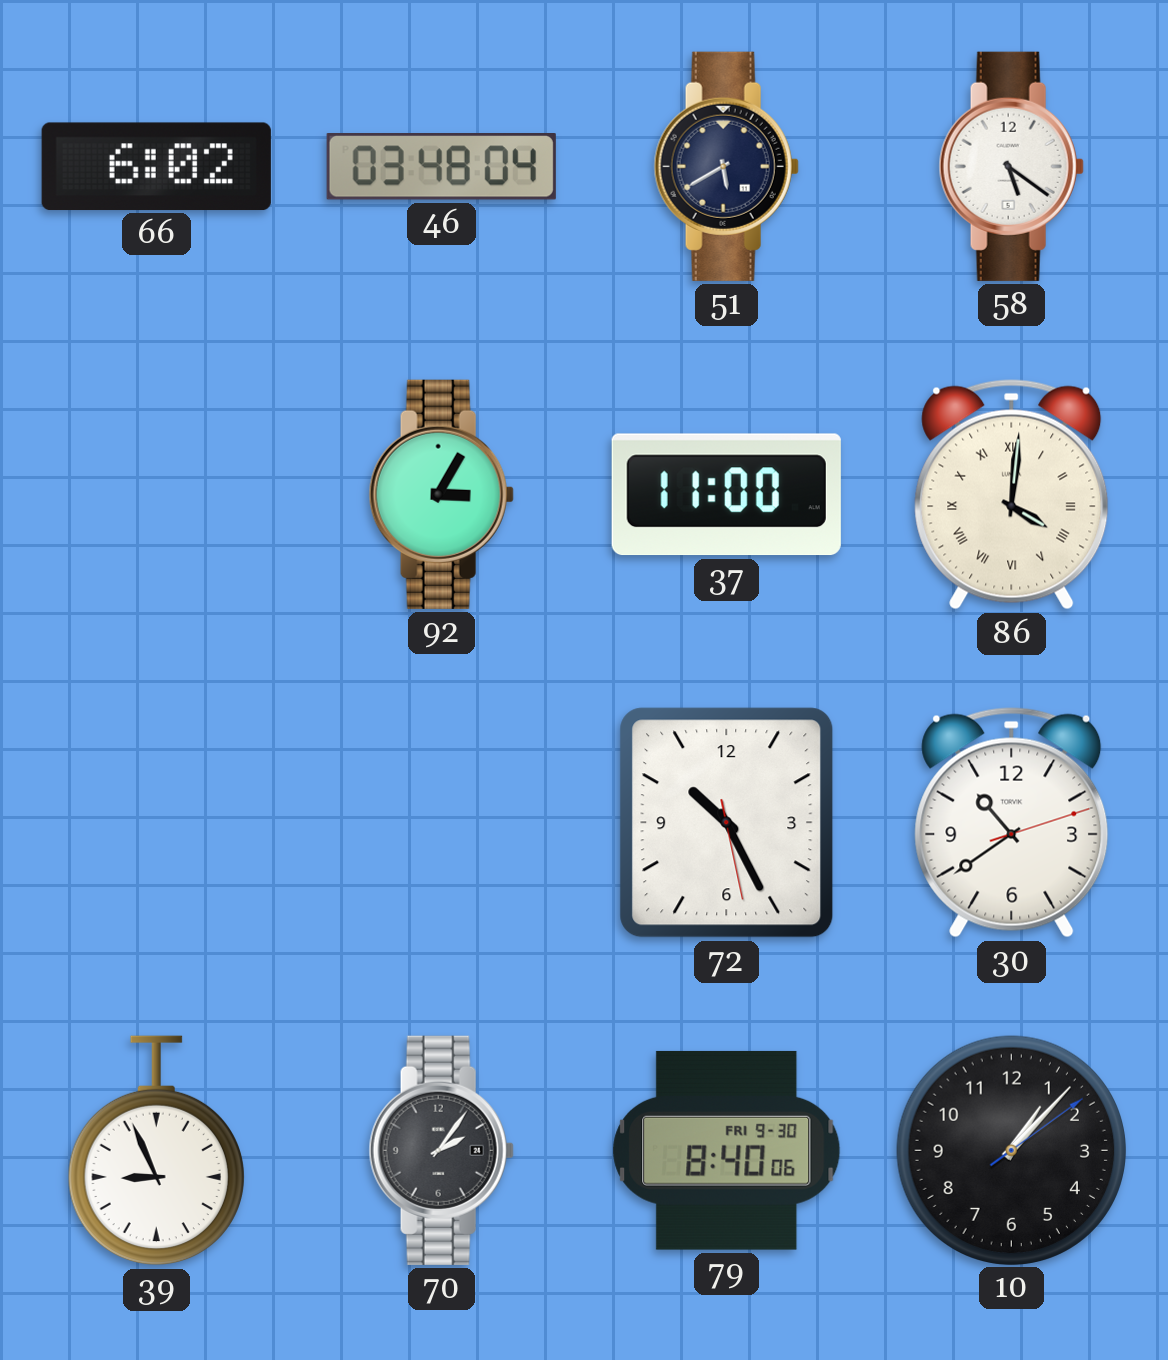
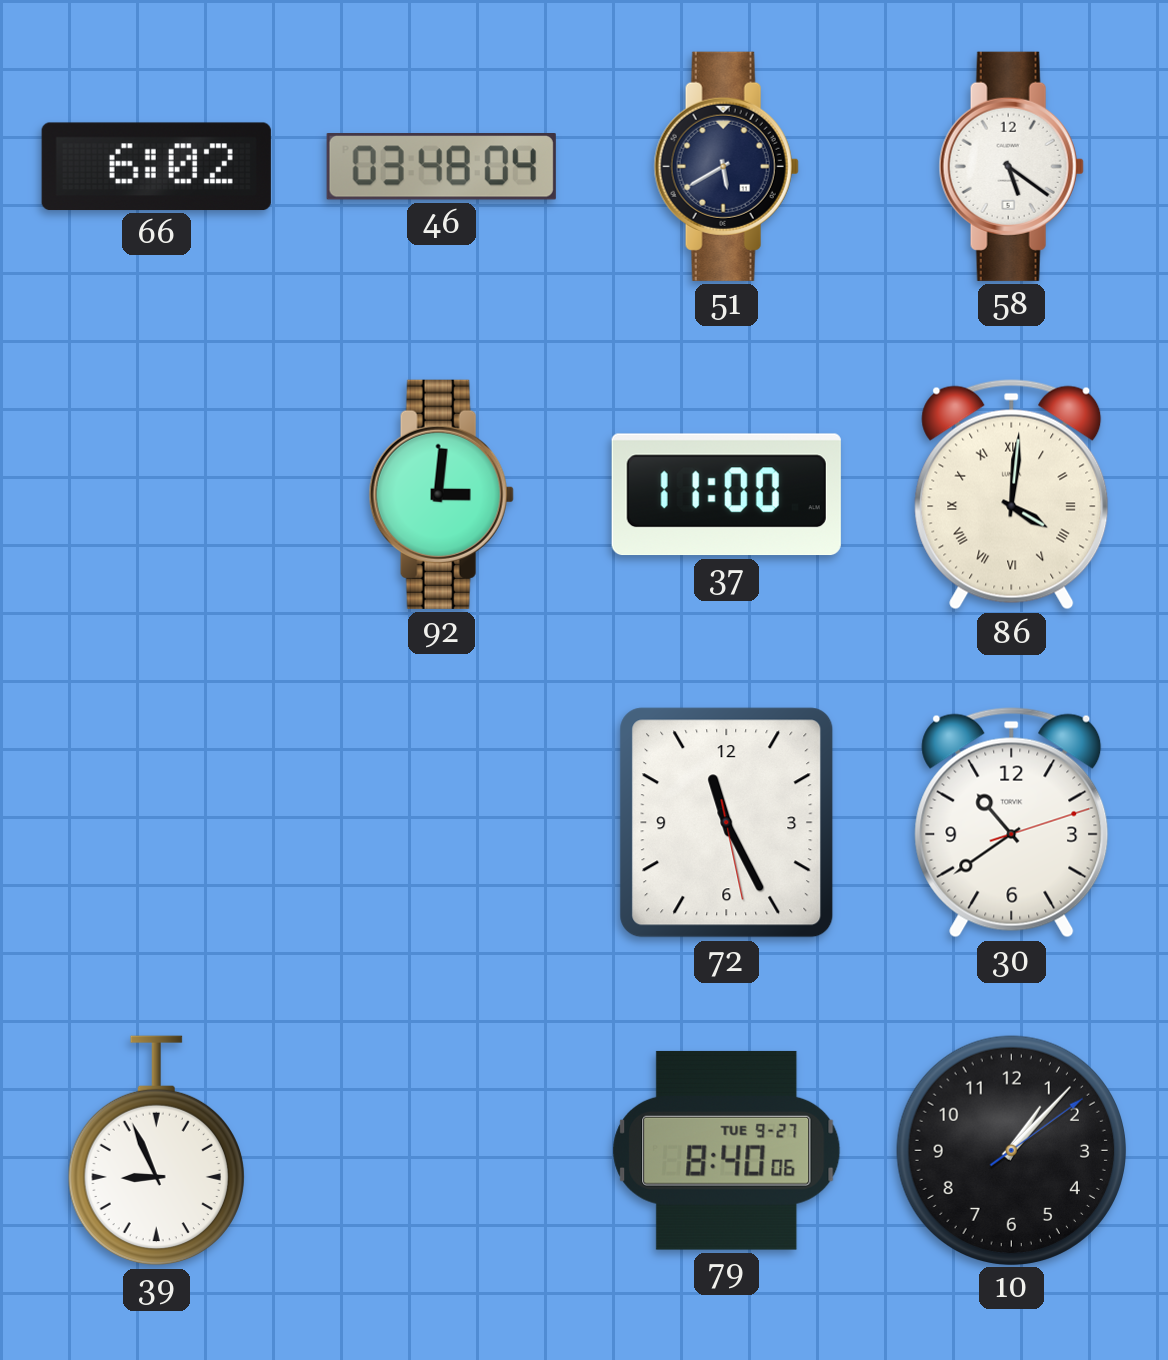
92: 3:05 -> 3:01 (441, 494)
72: 10:25 -> 11:25 (727, 823)
70: 2:06 -> none (441, 1150)
79 date: FRI 9-30 -> TUE 9-27 (727, 1150)
